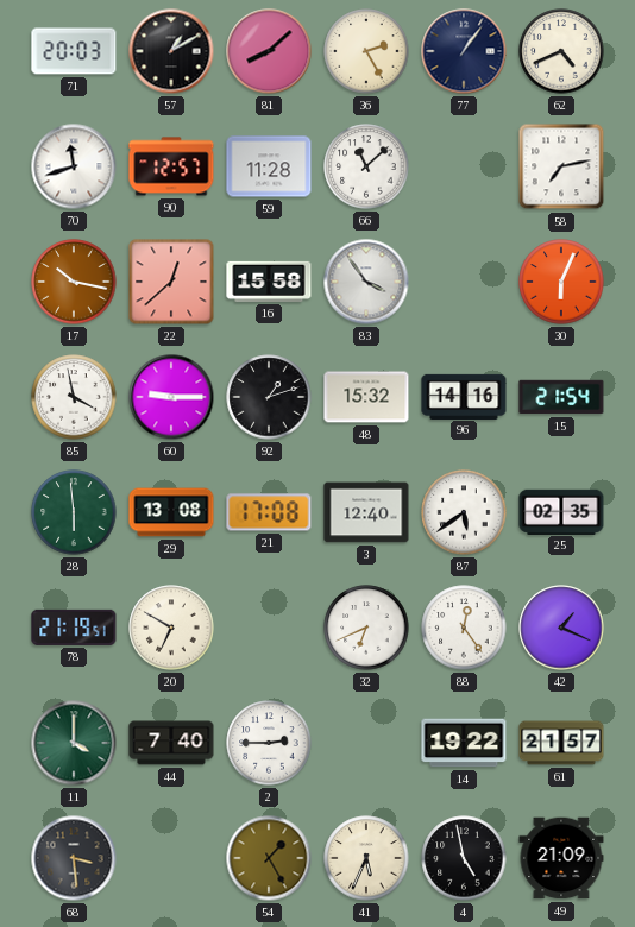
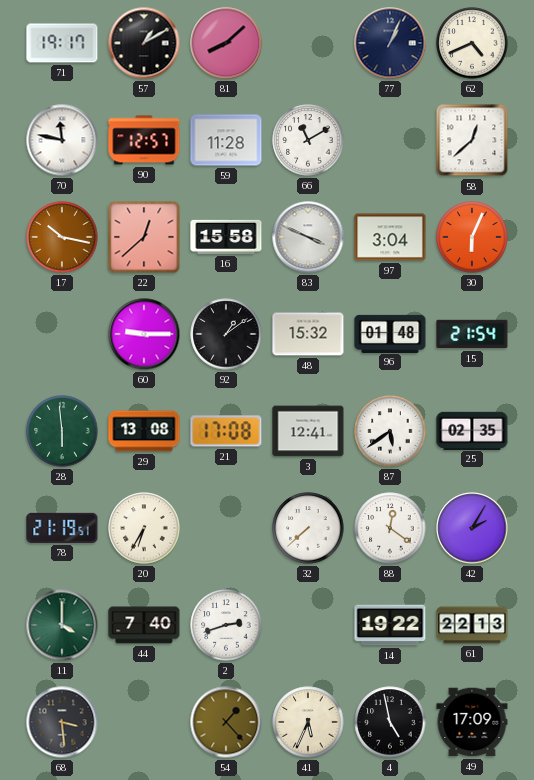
71: 20:03 -> 19:17 (62, 43)
36: 2:25 -> none (366, 51)
77: 1:06 -> 1:04 (390, 43)
70: 11:42 -> 11:47 (62, 140)
66: 11:08 -> 11:10 (308, 140)
58: 7:13 -> 12:38 (472, 140)
83: 3:54 -> 3:49 (308, 237)
97: none -> 3:04 (390, 237)
85: 3:58 -> none (74, 397)
92: 1:12 -> 1:09 (226, 334)
96: 14:16 -> 01:48 (390, 333)
3: 12:40 -> 12:41 (308, 431)
20: 6:50 -> 6:35 (144, 528)
32: 6:41 -> 7:38 (308, 528)
88: 12:24 -> 12:21 (390, 528)
42: 1:19 -> 2:05 (472, 528)
2: 2:45 -> 2:42 (226, 625)
61: 21:57 -> 22:13 (472, 625)
54: 1:25 -> 1:23 (226, 722)
49: 21:09 -> 17:09 (472, 722)
